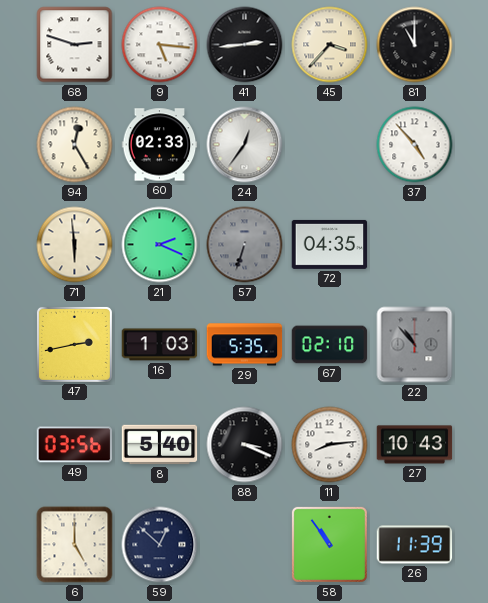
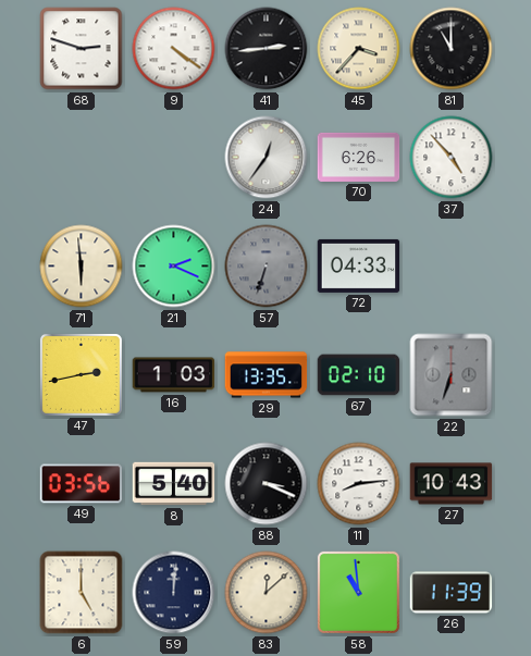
9: 5:16 -> 4:21 (174, 49)
94: 12:25 -> none (75, 145)
60: 02:33 -> none (160, 145)
70: none -> 6:26 (359, 157)
72: 04:35 -> 04:33 (359, 265)
29: 5:35 -> 13:35 (267, 375)
22: 10:53 -> 6:33 (452, 375)
59: 12:52 -> 12:01 (174, 593)
83: none -> 12:08 (267, 593)
58: 10:54 -> 10:59 (358, 592)
